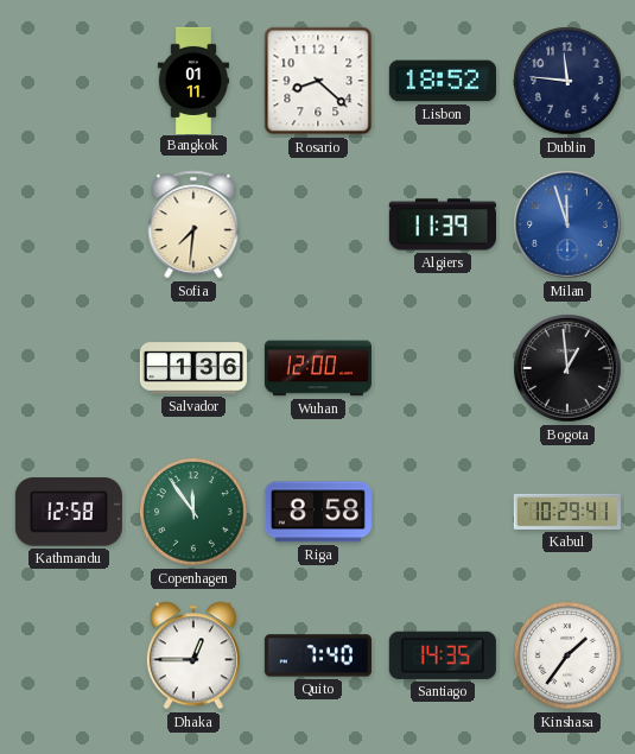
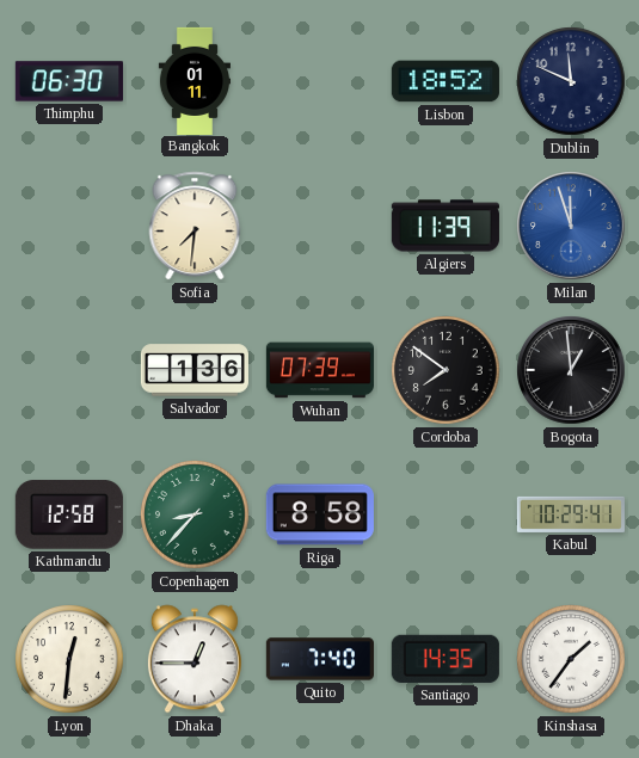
Thimphu: none -> 06:30 (69, 81)
Rosario: 8:22 -> none (318, 81)
Dublin: 11:46 -> 11:49 (571, 81)
Wuhan: 12:00 -> 07:39 (320, 370)
Cordoba: none -> 7:51 (446, 370)
Copenhagen: 11:54 -> 8:37 (195, 514)
Lyon: none -> 12:31 (69, 659)
